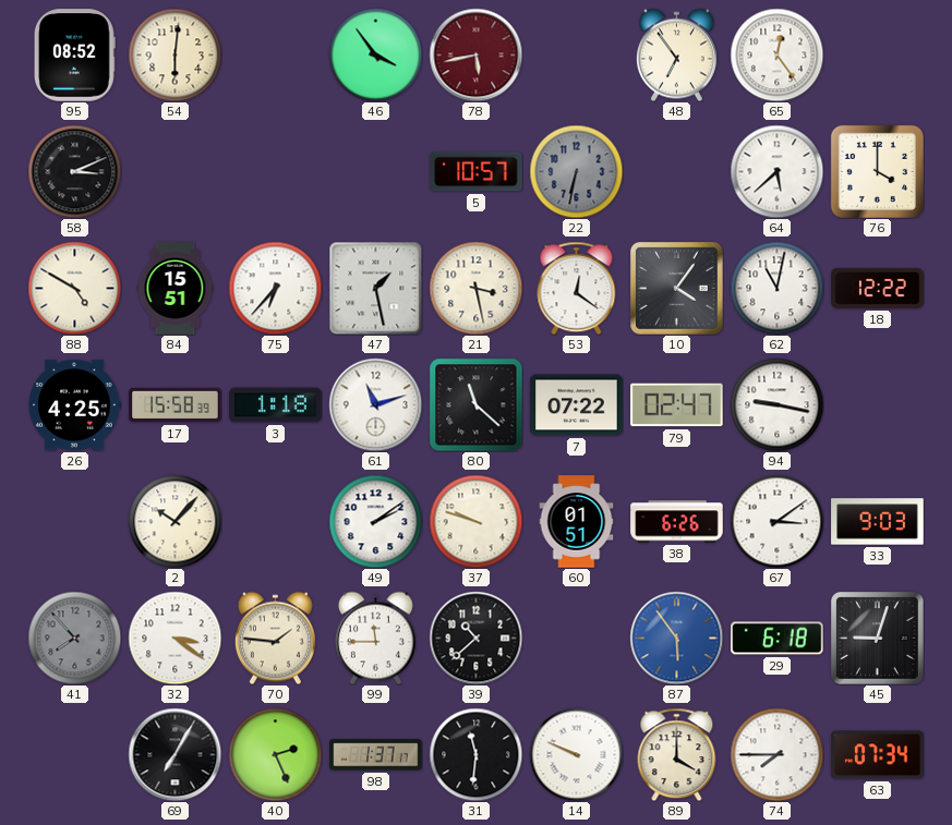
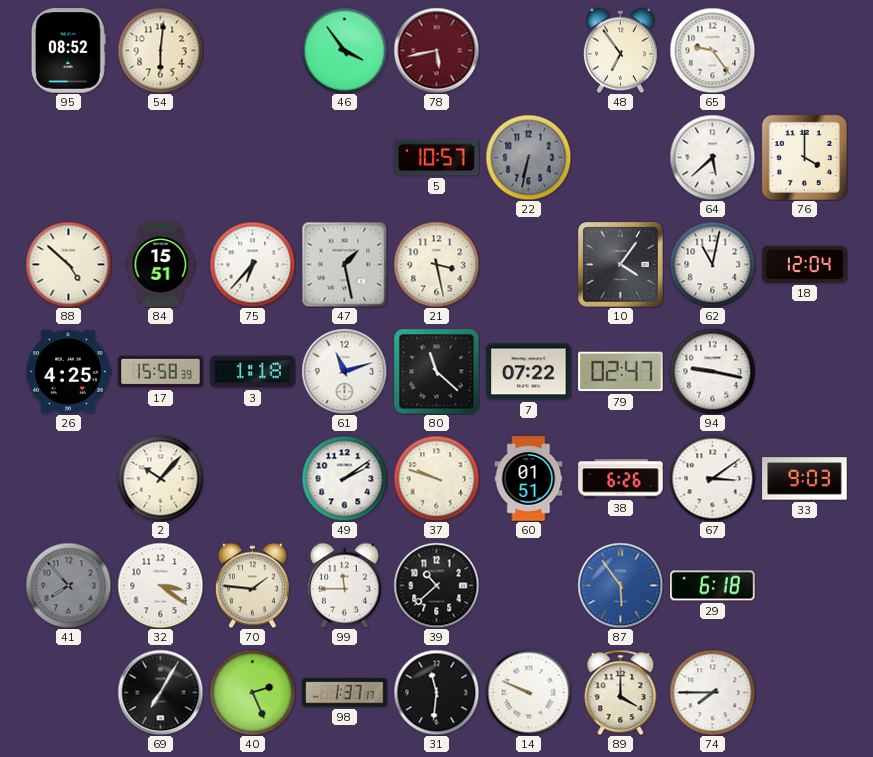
65: 12:24 -> 9:24 (712, 50)
58: 3:11 -> none (74, 171)
88: 4:50 -> 4:52 (68, 264)
53: 12:21 -> none (577, 288)
18: 12:22 -> 12:04 (805, 264)
45: 9:03 -> none (878, 639)
63: 07:34 -> none (878, 755)
